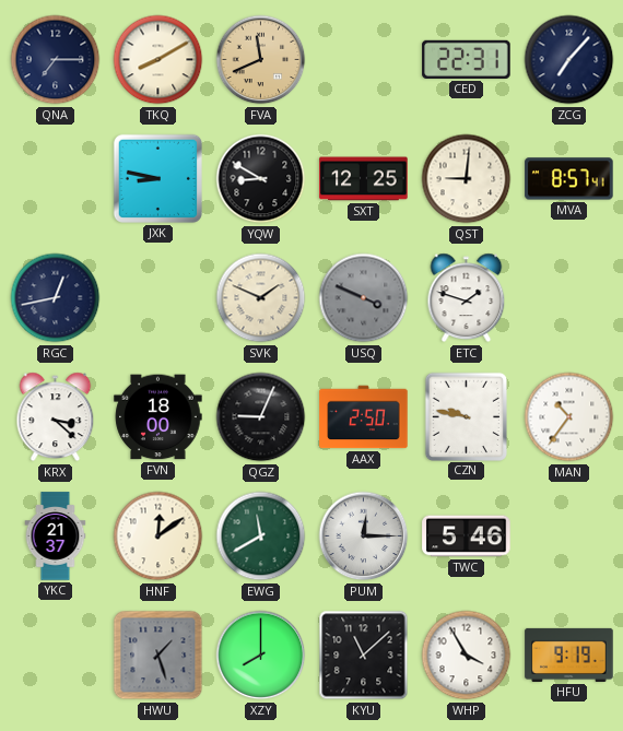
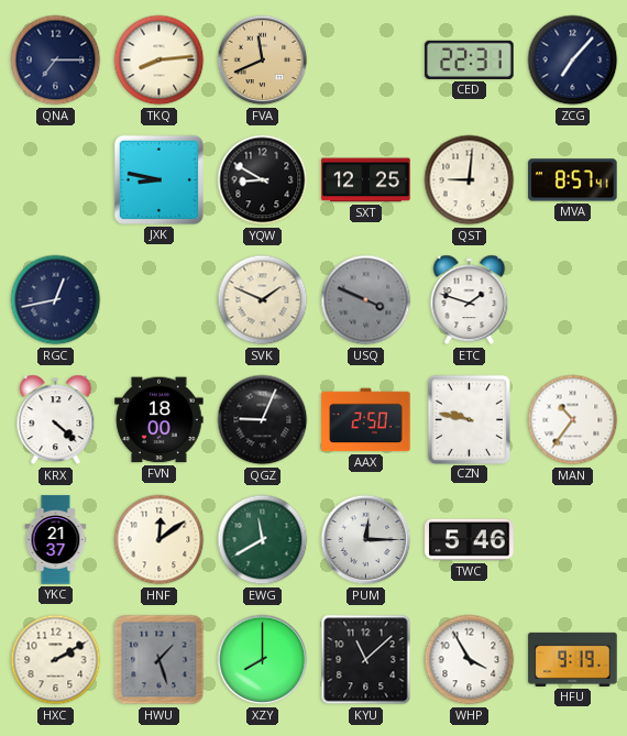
TKQ: 8:10 -> 8:14 (159, 61)
KRX: 3:22 -> 4:22 (56, 420)
HXC: none -> 2:10 (56, 660)
